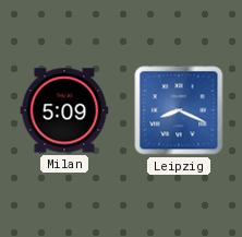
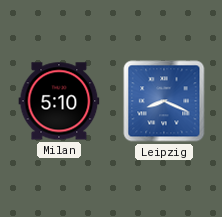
Milan: 5:09 -> 5:10 (59, 101)
